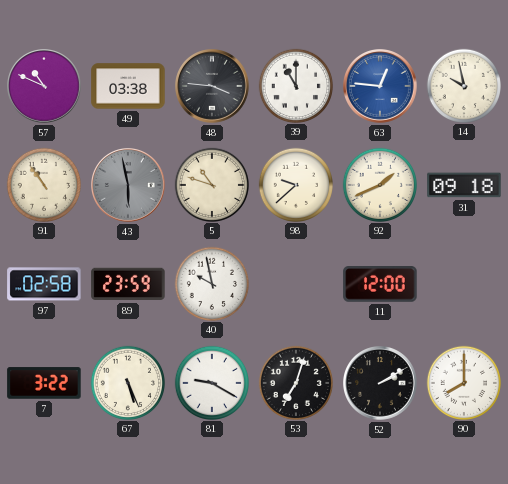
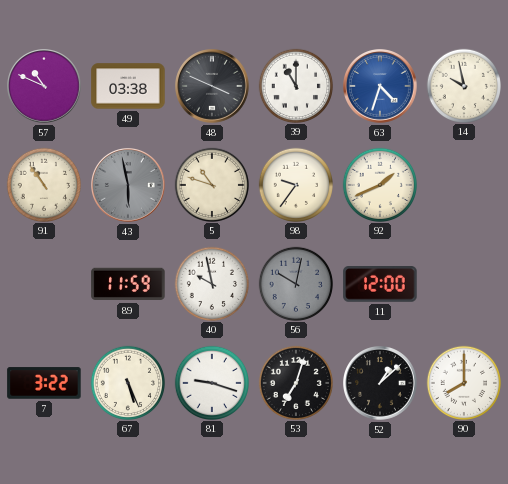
48: 3:46 -> 3:49 (213, 87)
63: 12:46 -> 4:33 (381, 87)
98: 9:38 -> 9:36 (295, 184)
31: 09:18 -> none (464, 185)
97: 02:58 -> none (44, 284)
89: 23:59 -> 11:59 (128, 284)
56: none -> 10:02 (295, 283)
81: 9:20 -> 9:18 (211, 382)
52: 2:10 -> 1:08 (381, 384)
